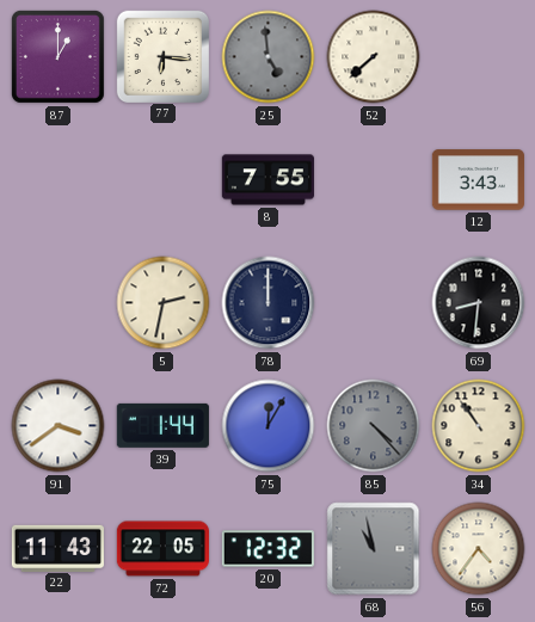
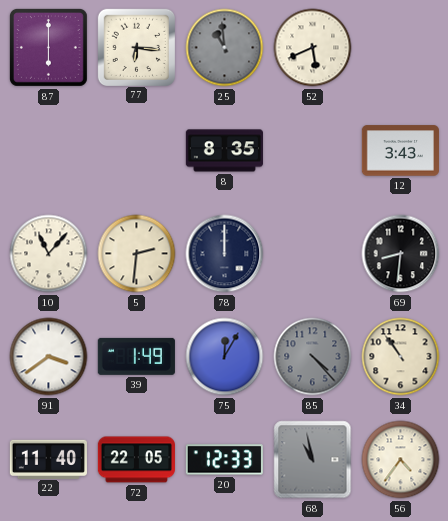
87: 1:00 -> 6:00 (48, 47)
25: 4:59 -> 10:59 (225, 48)
52: 7:38 -> 5:41 (313, 48)
8: 7:55 -> 8:35 (224, 151)
10: none -> 11:07 (49, 254)
5: 2:32 -> 2:31 (137, 254)
39: 1:44 -> 1:49 (136, 356)
22: 11:43 -> 11:40 (48, 459)
20: 12:32 -> 12:33 (224, 460)
